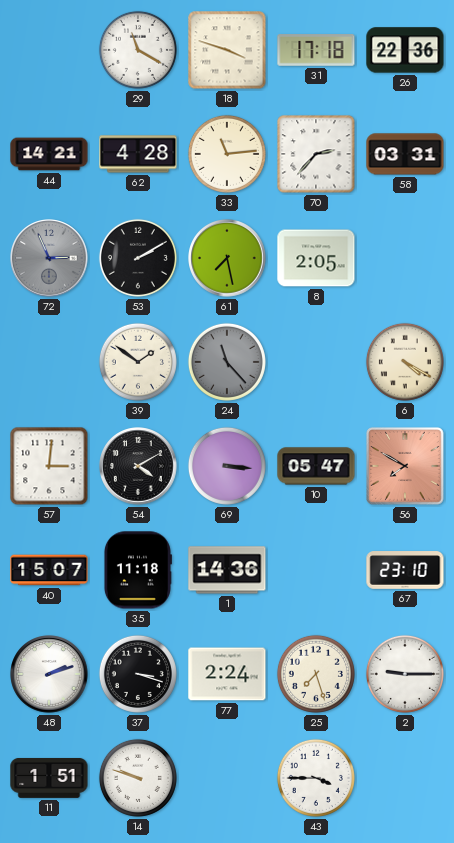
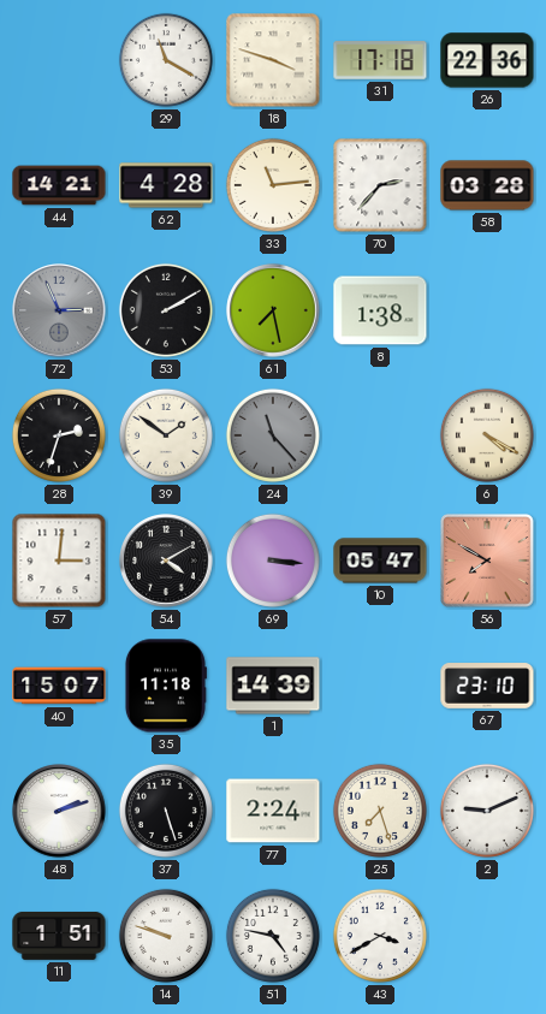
58: 03:31 -> 03:28 (487, 185)
8: 2:05 -> 1:38 (380, 310)
28: none -> 2:33 (59, 435)
1: 14:36 -> 14:39 (273, 686)
37: 3:18 -> 5:27 (166, 811)
2: 9:15 -> 9:11 (487, 811)
51: none -> 4:47 (273, 936)
43: 3:45 -> 3:40 (380, 936)
